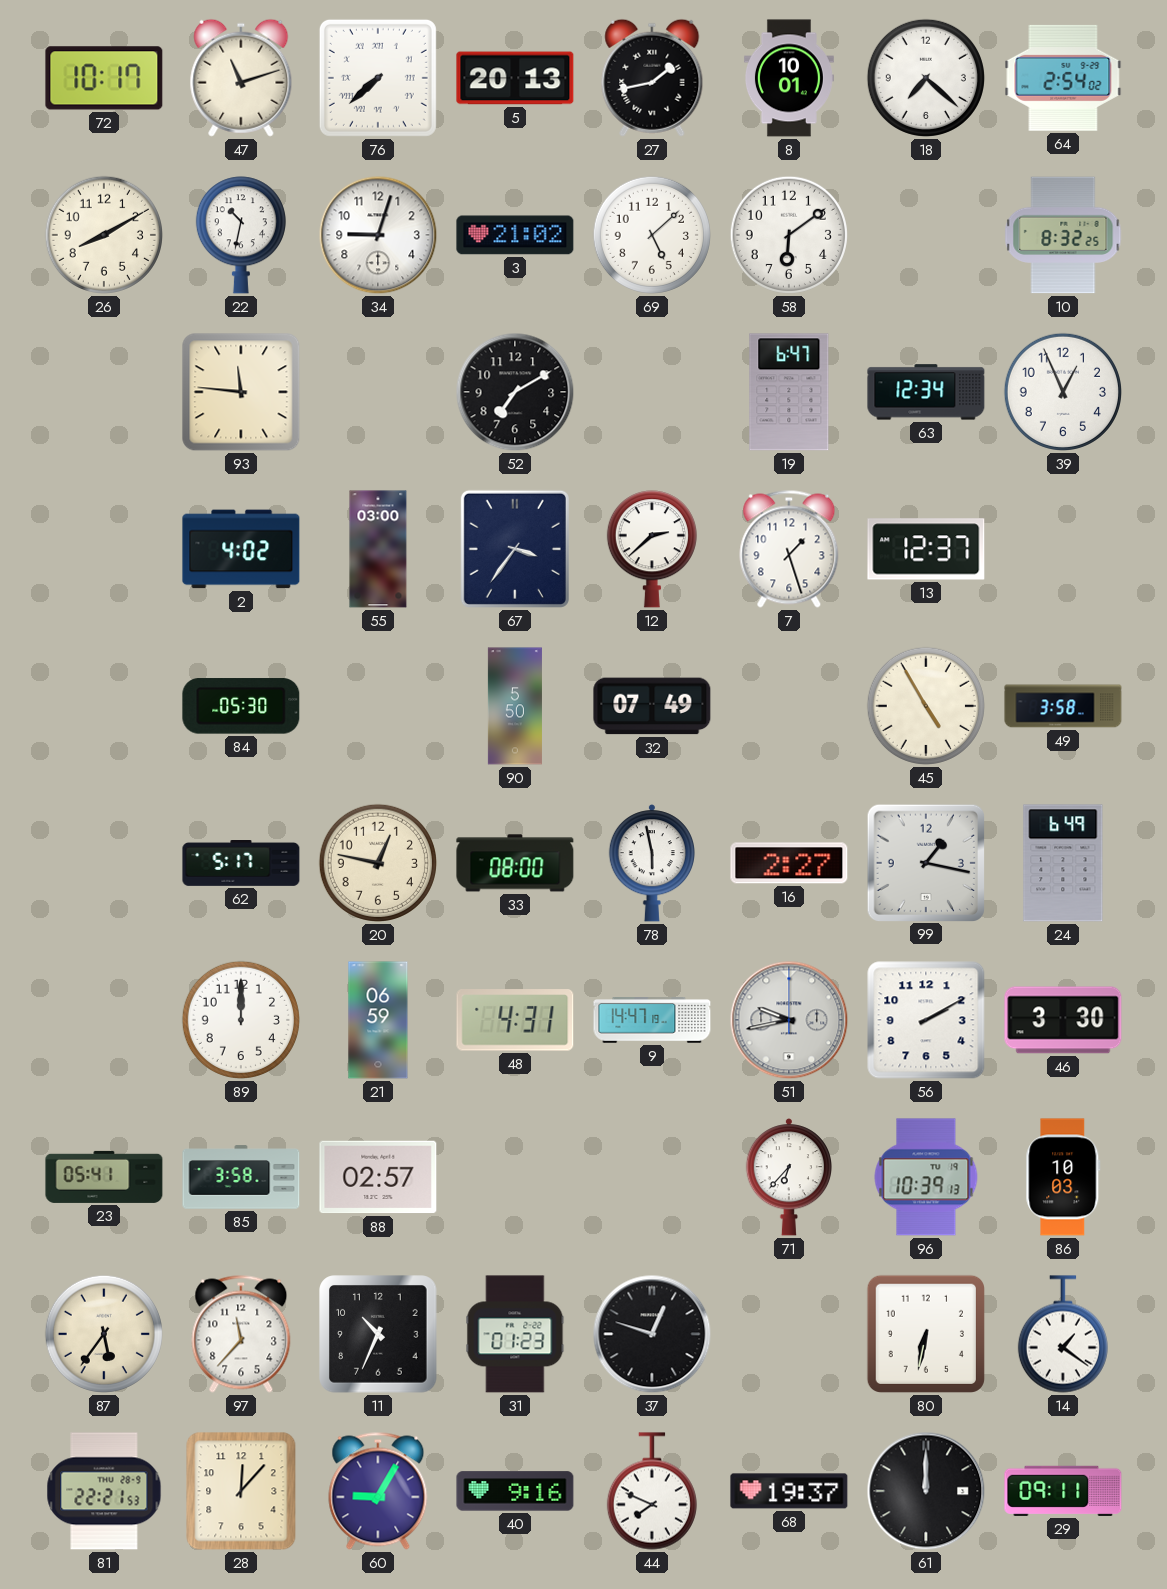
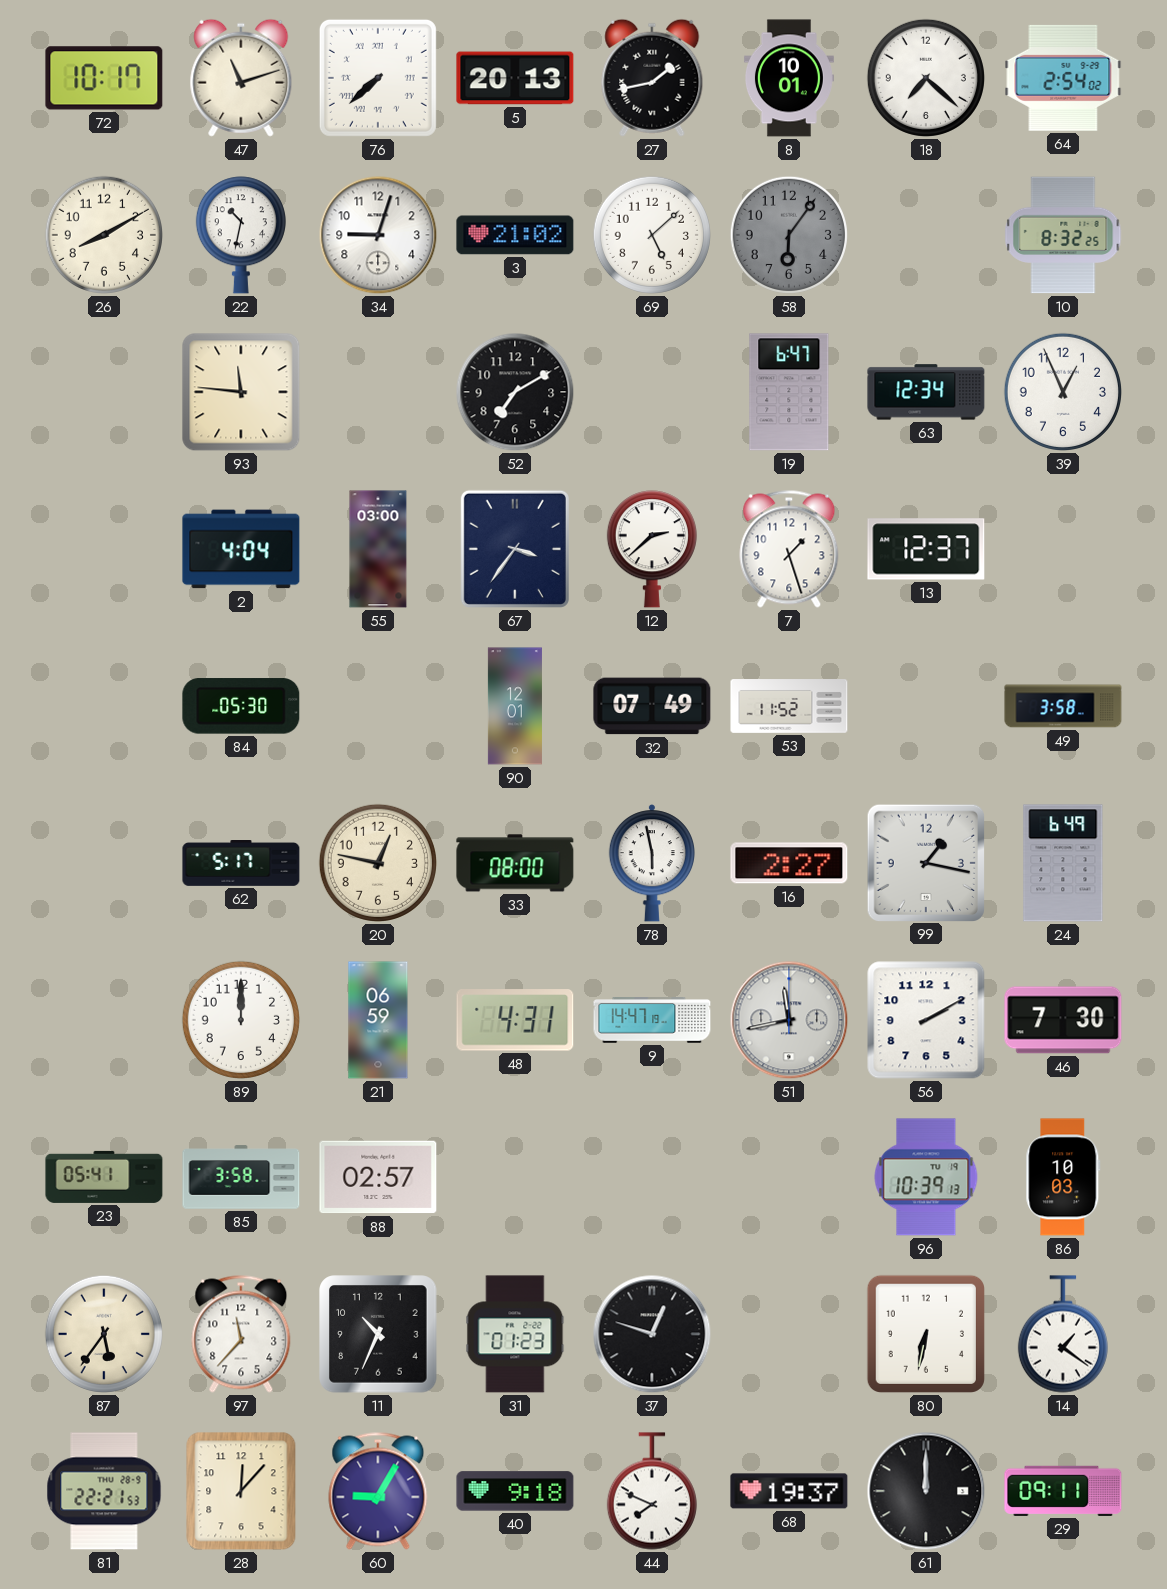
58: 6:09 -> 6:06 (789, 235)
58 dial: white -> grey (789, 235)
2: 4:02 -> 4:04 (241, 549)
90: 5:50 -> 12:01 (515, 706)
53: none -> 11:52 (789, 706)
45: 4:55 -> none (926, 706)
51: 9:43 -> 11:43 (789, 1020)
46: 3:30 -> 7:30 (1063, 1020)
71: 6:37 -> none (788, 1177)
40: 9:16 -> 9:18 (515, 1491)
